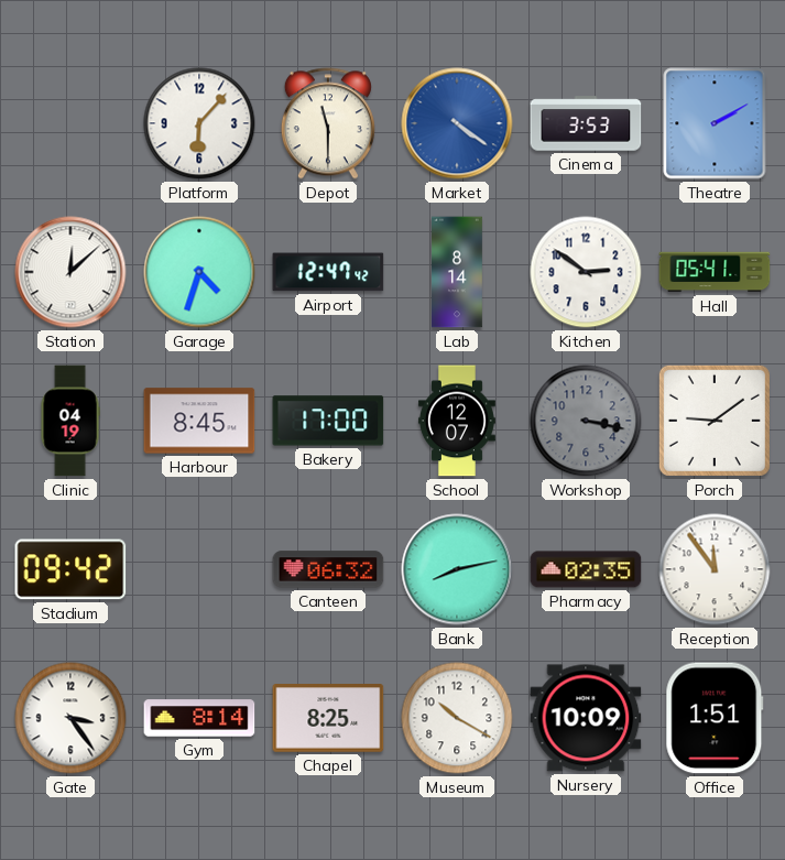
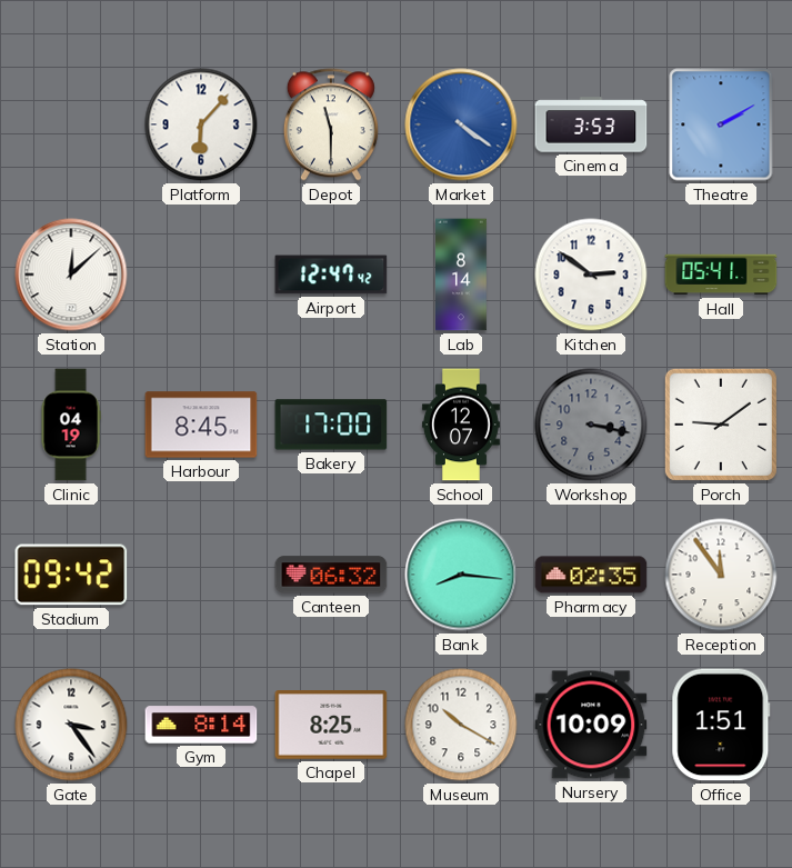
Garage: 4:33 -> none (199, 272)
Bank: 8:13 -> 8:16 (461, 575)
